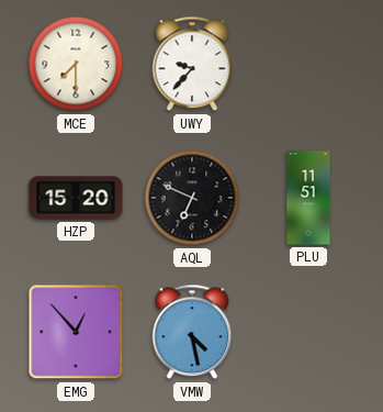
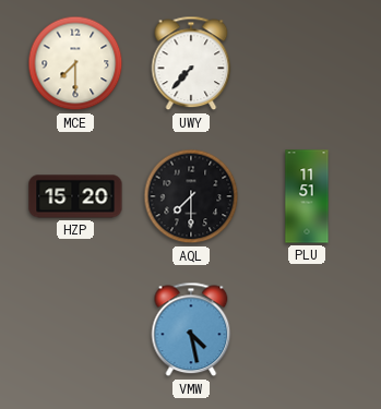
UWY: 9:37 -> 7:37 (191, 63)
AQL: 6:49 -> 7:30 (191, 196)
EMG: 12:53 -> none (76, 332)
